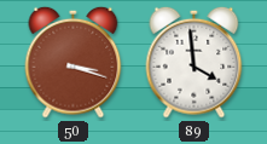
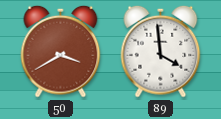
50: 3:18 -> 3:40 (61, 51)
